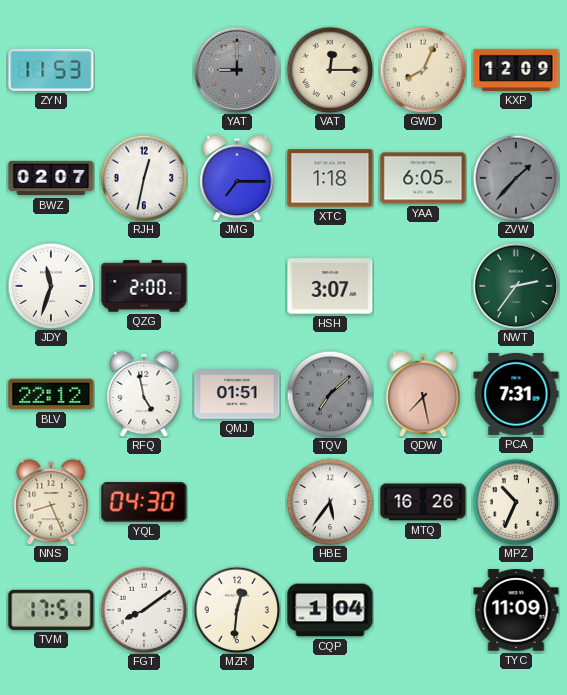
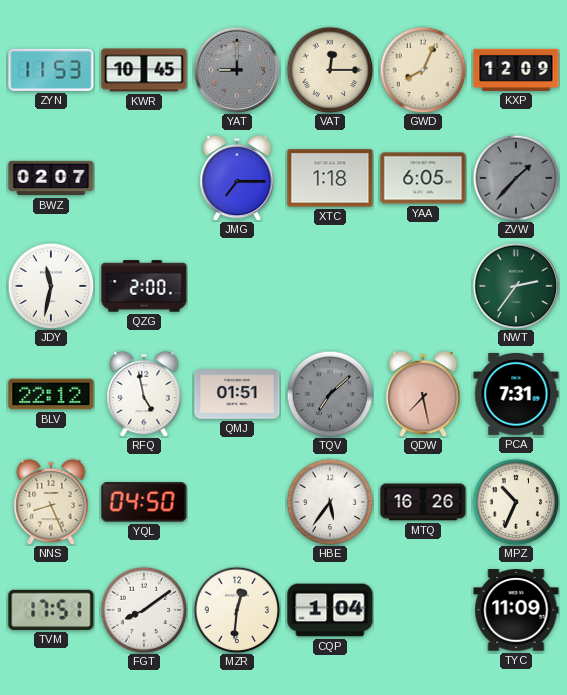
KWR: none -> 10:45 (144, 70)
RJH: 12:32 -> none (144, 178)
JDY: 11:33 -> 11:32 (51, 286)
HSH: 3:07 -> none (330, 286)
YQL: 04:30 -> 04:50 (144, 502)
